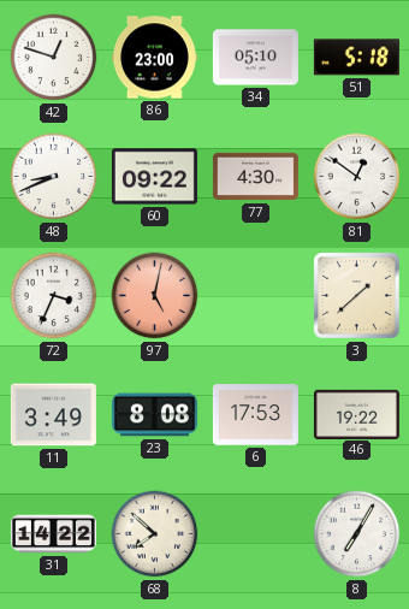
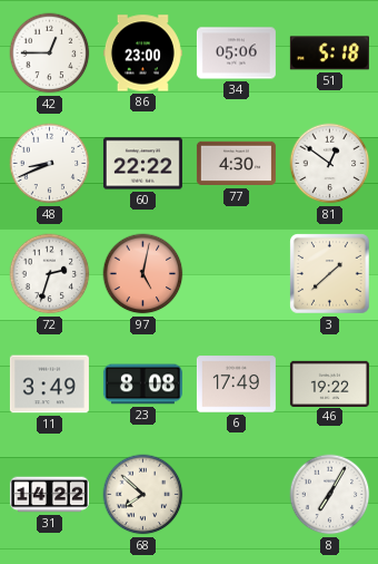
42: 12:48 -> 12:45 (50, 54)
34: 05:10 -> 05:06 (236, 54)
60: 09:22 -> 22:22 (142, 164)
72: 3:34 -> 2:33 (50, 274)
6: 17:53 -> 17:49 (236, 385)
